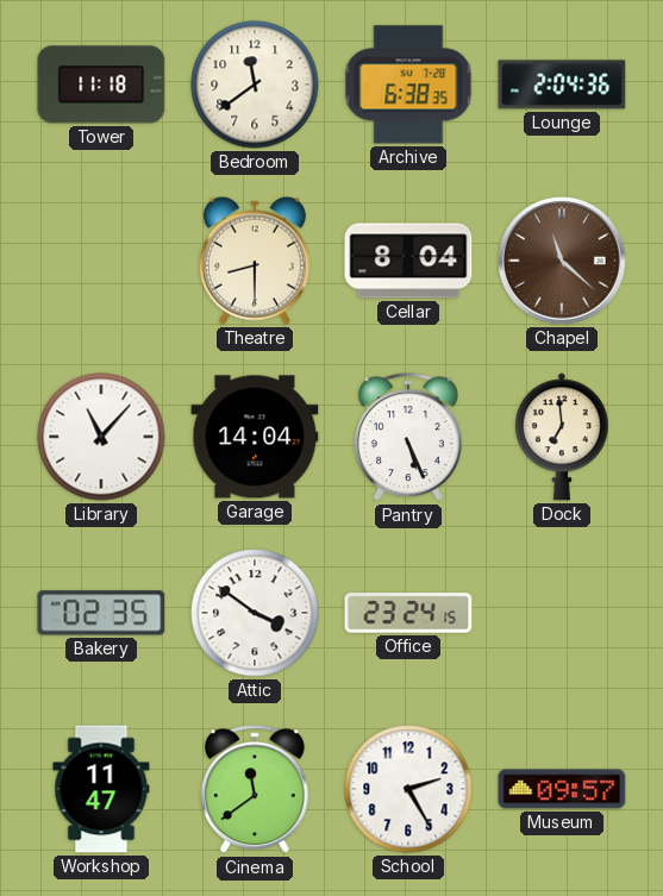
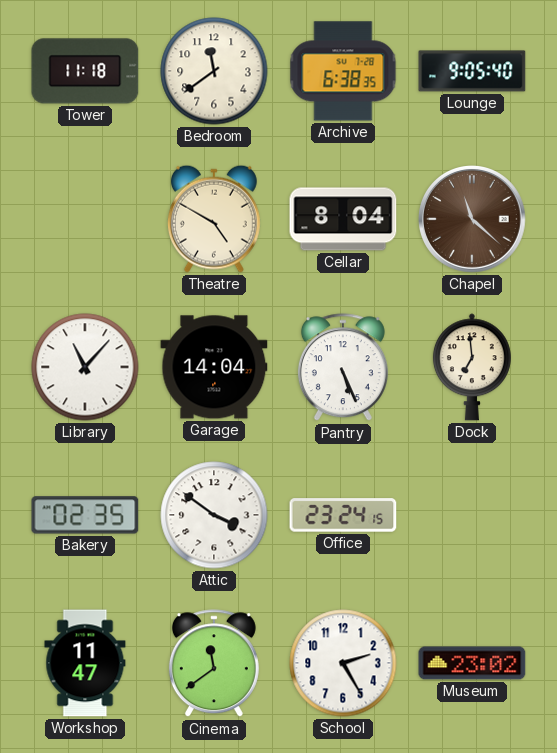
Lounge: 2:04 -> 9:05 (472, 71)
Theatre: 8:30 -> 4:50 (214, 219)
Museum: 09:57 -> 23:02 (472, 663)
